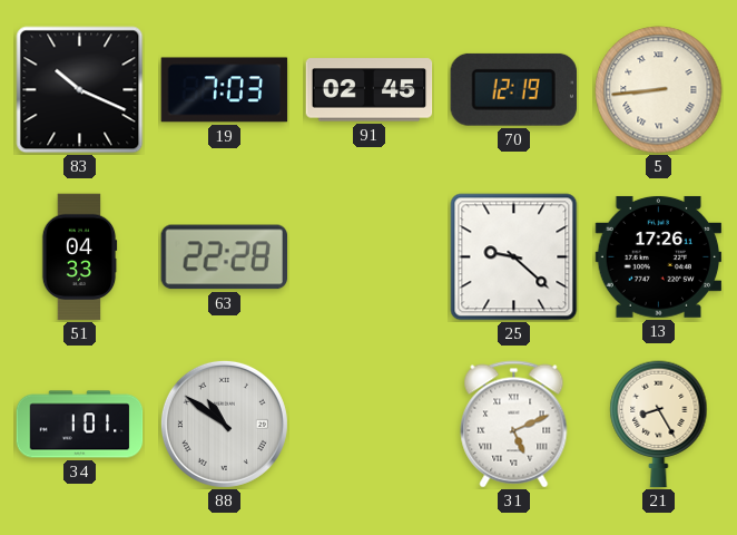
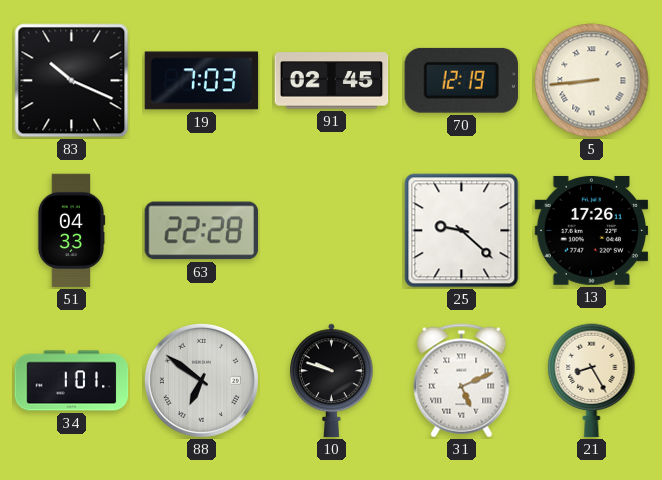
88: 10:51 -> 6:51 (201, 380)
10: none -> 9:48 (332, 381)
